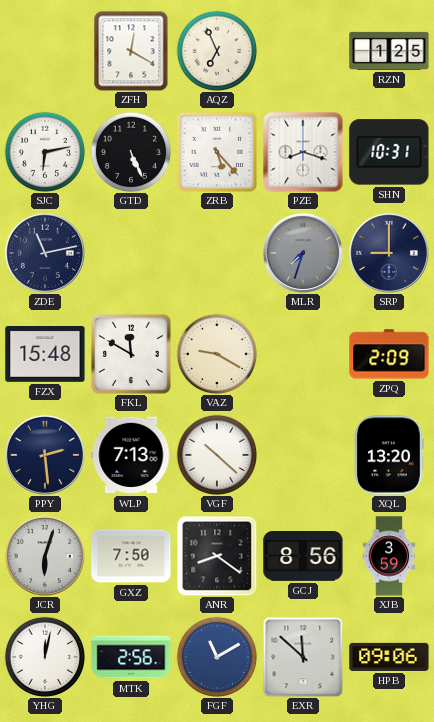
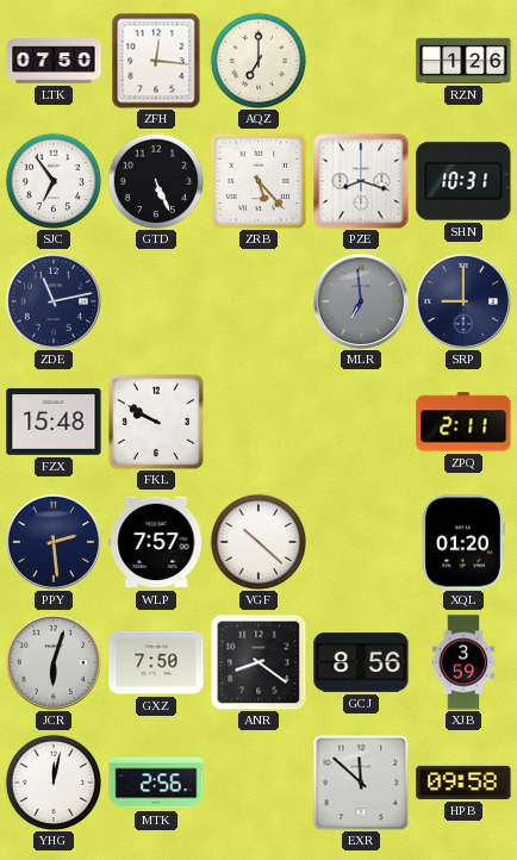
LTK: none -> 07:50 (54, 61)
ZFH: 12:20 -> 12:16 (156, 61)
AQZ: 6:56 -> 7:00 (258, 61)
RZN: 1:25 -> 1:26 (463, 61)
SJC: 6:13 -> 6:54 (54, 181)
MLR: 7:33 -> 6:59 (361, 301)
FKL: 11:50 -> 9:50 (157, 423)
VAZ: 9:20 -> none (217, 354)
ZPQ: 2:09 -> 2:11 (463, 422)
WLP: 7:13 -> 7:57 (156, 542)
XQL: 13:20 -> 01:20 (463, 542)
FGF: 11:10 -> none (217, 657)
HPB: 09:06 -> 09:58 (463, 783)
